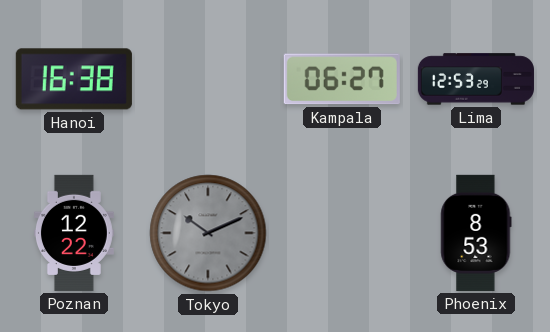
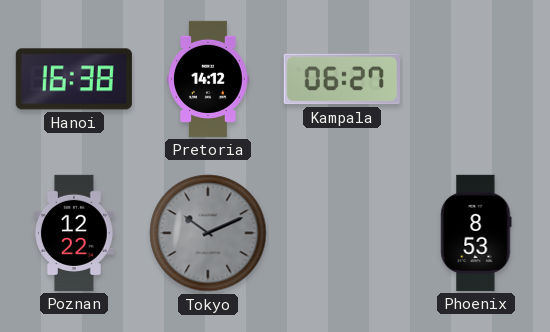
Pretoria: none -> 14:12 (208, 79)
Lima: 12:53 -> none (476, 79)
